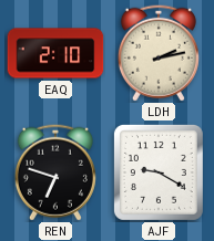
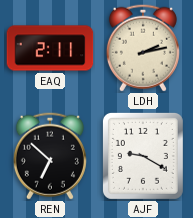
EAQ: 2:10 -> 2:11 (50, 48)
REN: 6:48 -> 6:52 (50, 156)
